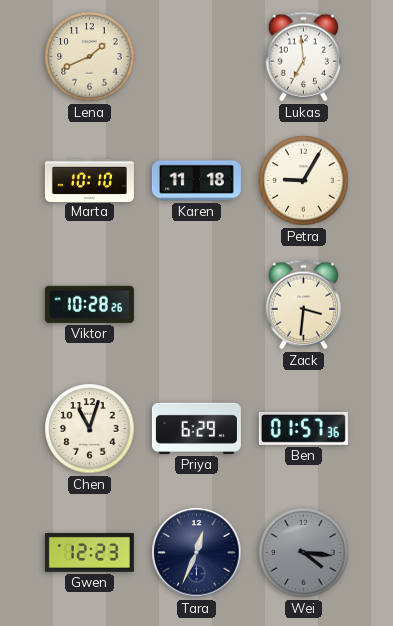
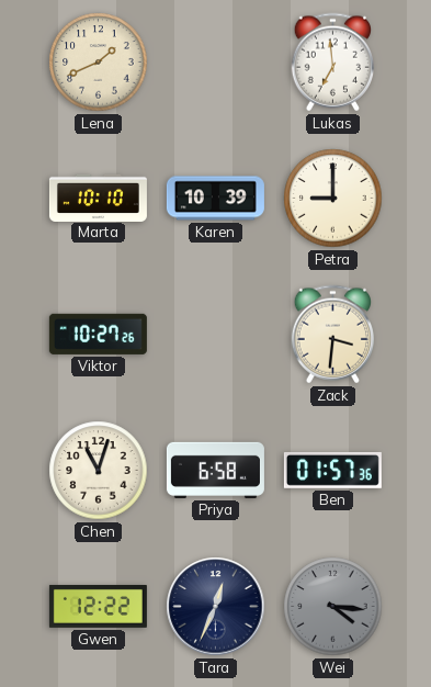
Karen: 11:18 -> 10:39 (215, 199)
Petra: 9:05 -> 9:00 (333, 199)
Viktor: 10:28 -> 10:27 (98, 334)
Priya: 6:29 -> 6:58 (215, 470)
Gwen: 12:23 -> 12:22 (98, 606)
